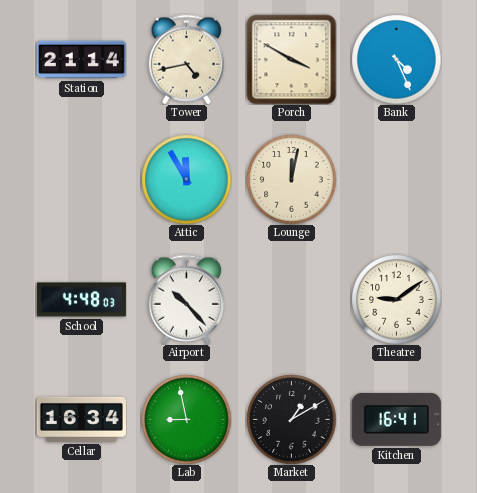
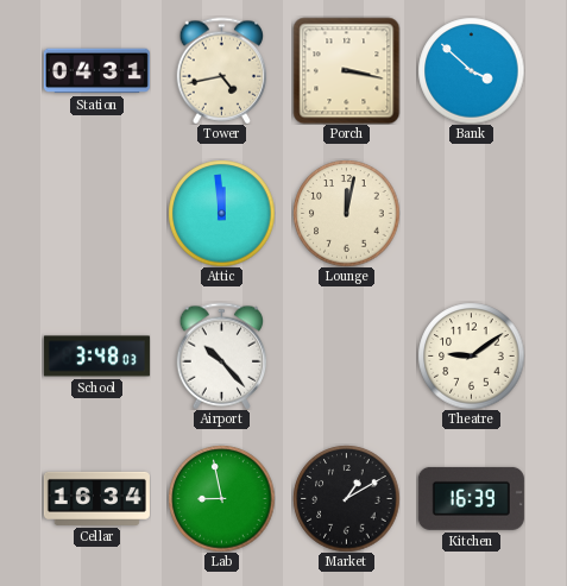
Station: 21:14 -> 04:31 (96, 71)
Porch: 3:50 -> 3:17 (346, 70)
Bank: 4:26 -> 3:52 (471, 70)
Attic: 11:55 -> 11:59 (221, 213)
School: 4:48 -> 3:48 (96, 357)
Kitchen: 16:41 -> 16:39 (471, 498)
